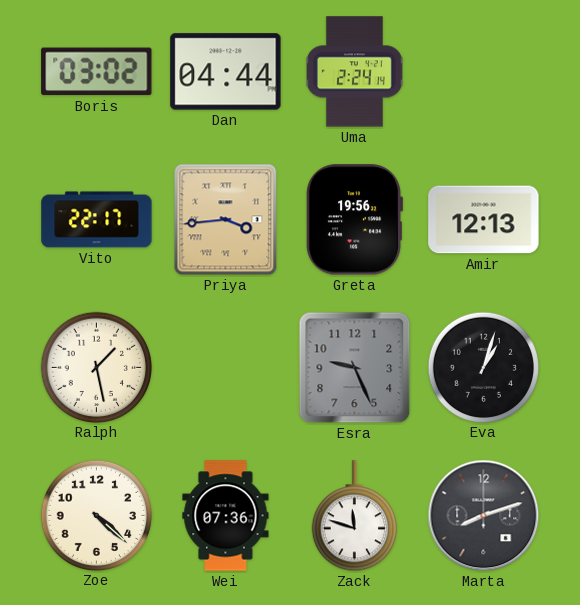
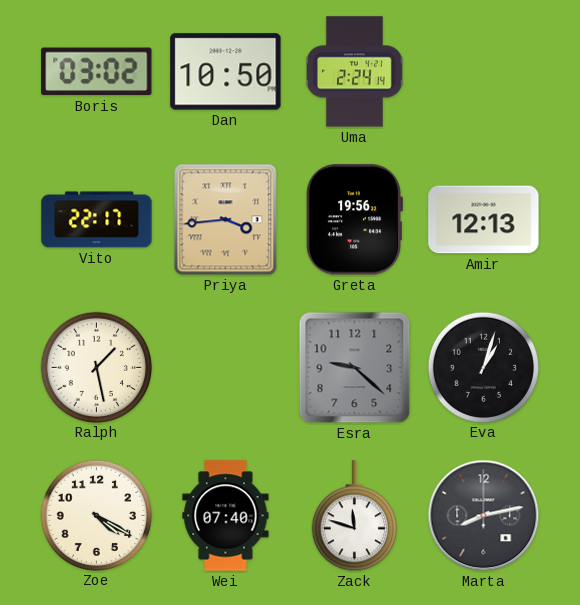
Dan: 04:44 -> 10:50 (226, 72)
Esra: 9:26 -> 9:22 (355, 368)
Zoe: 4:22 -> 4:20 (96, 515)
Wei: 07:36 -> 07:40 (226, 516)
Marta: 8:12 -> 8:13 (484, 516)
